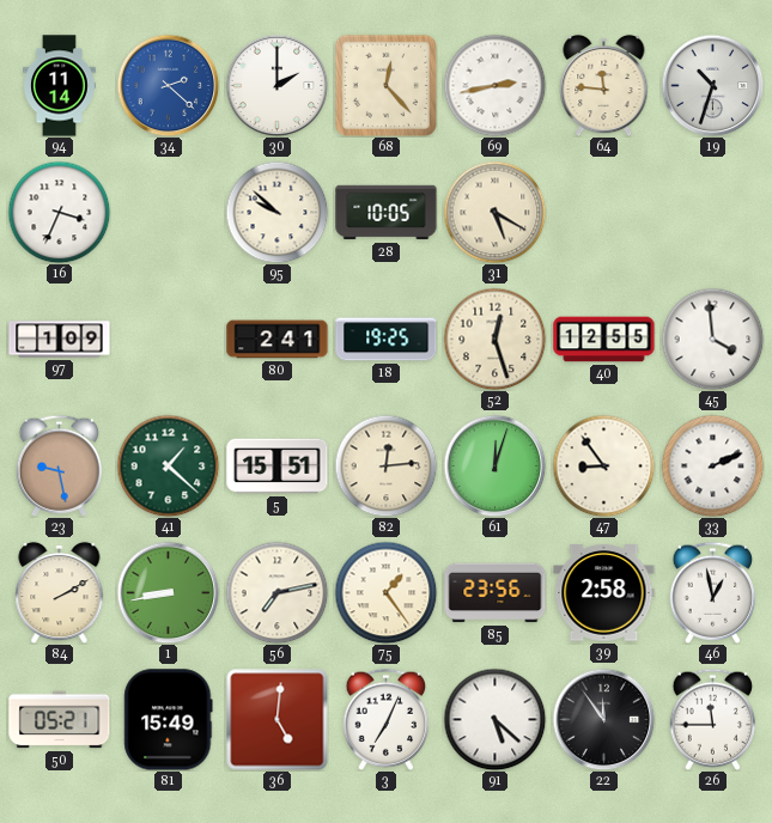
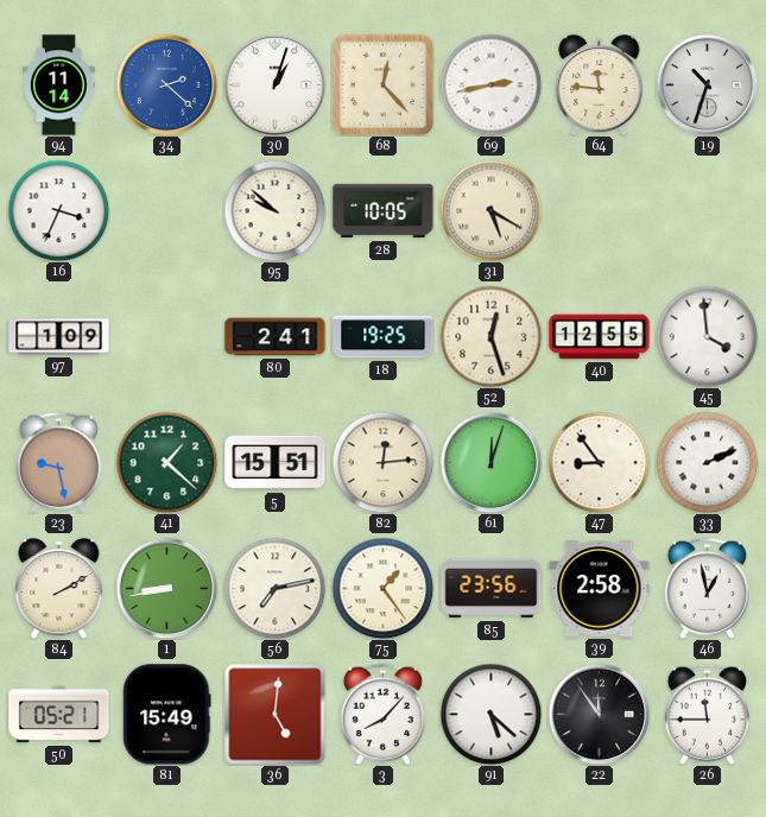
30: 2:00 -> 1:03 (274, 84)
3: 7:04 -> 8:07 (382, 714)
